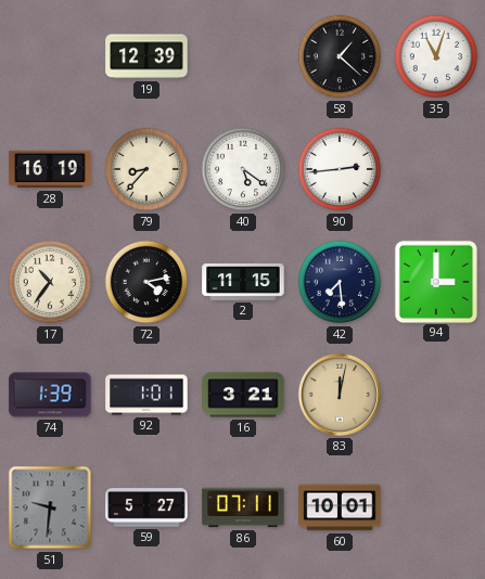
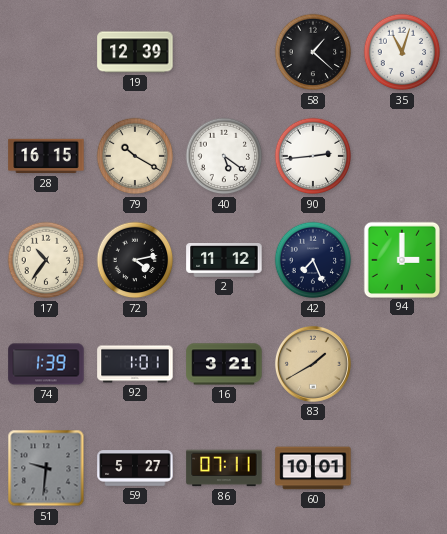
28: 16:19 -> 16:15 (46, 156)
79: 8:37 -> 10:20 (135, 156)
2: 11:15 -> 11:12 (224, 261)
42: 7:29 -> 7:26 (313, 260)
83: 12:02 -> 1:40 (313, 364)
